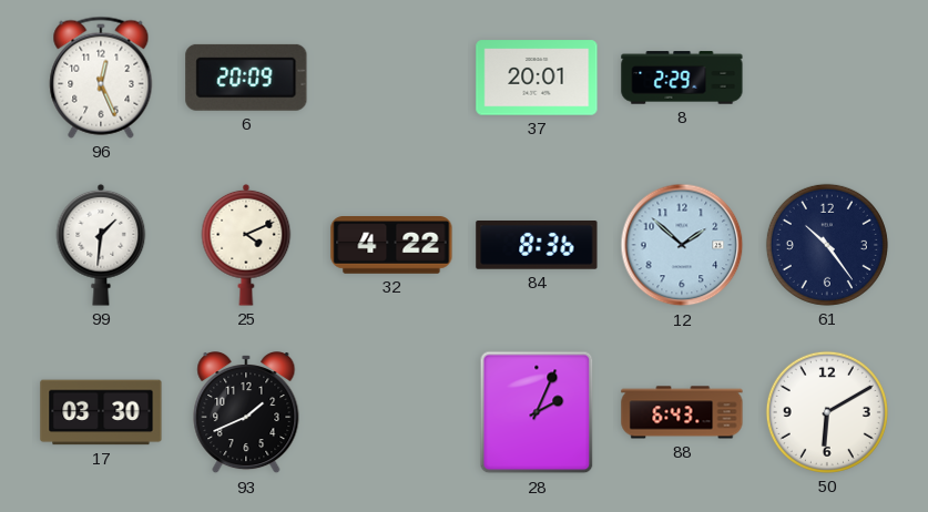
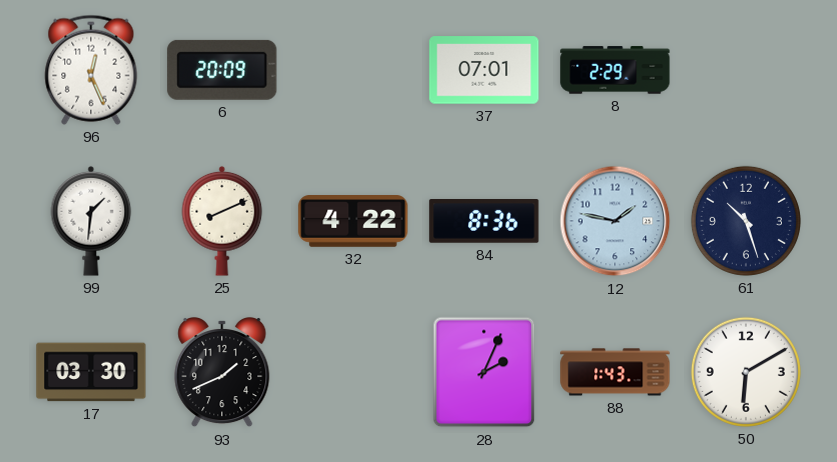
37: 20:01 -> 07:01 (484, 70)
25: 4:11 -> 8:11 (222, 221)
12: 1:52 -> 1:47 (615, 221)
61: 10:24 -> 10:27 (746, 221)
88: 6:43 -> 1:43 (615, 372)
